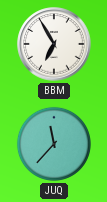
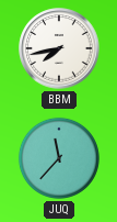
BBM: 6:55 -> 7:43 (59, 48)
